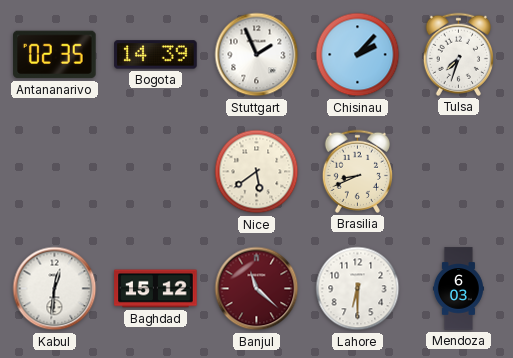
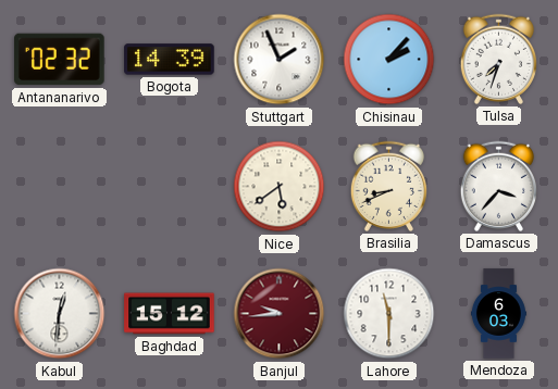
Antananarivo: 02:35 -> 02:32 (60, 60)
Damascus: none -> 3:37 (498, 186)
Banjul: 11:22 -> 9:44 (280, 314)
Lahore: 6:30 -> 11:30 (389, 314)
